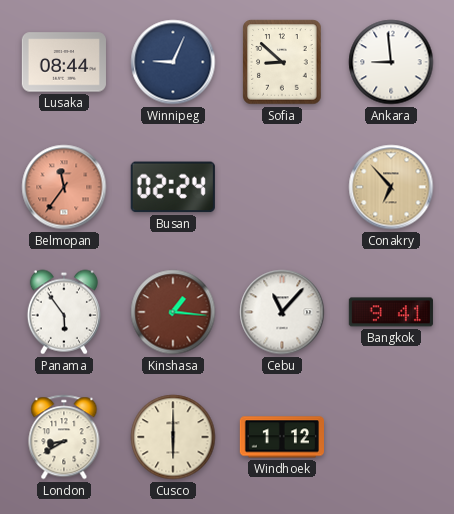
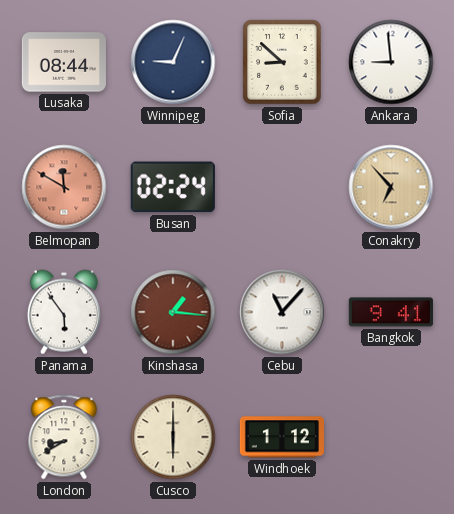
Belmopan: 11:36 -> 11:50 (64, 187)
